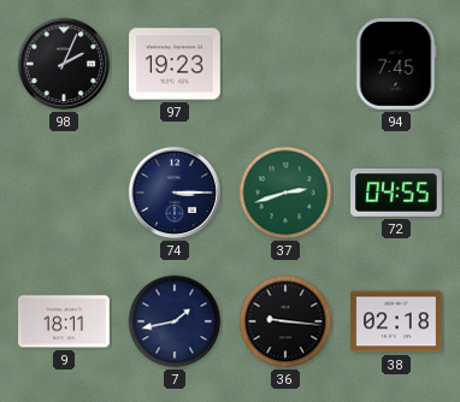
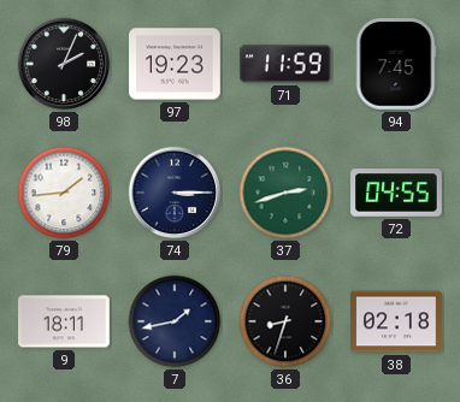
71: none -> 11:59 (287, 64)
79: none -> 1:44 (64, 193)
36: 9:16 -> 8:33 (285, 321)
